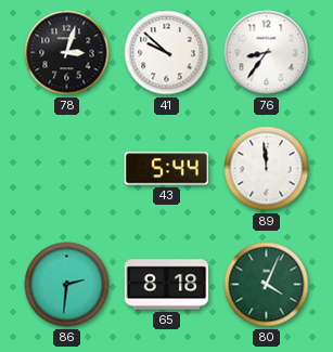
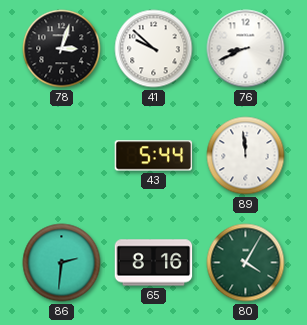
76: 8:36 -> 8:41 (246, 49)
65: 8:18 -> 8:16 (154, 263)
80: 4:04 -> 4:05 (246, 263)
